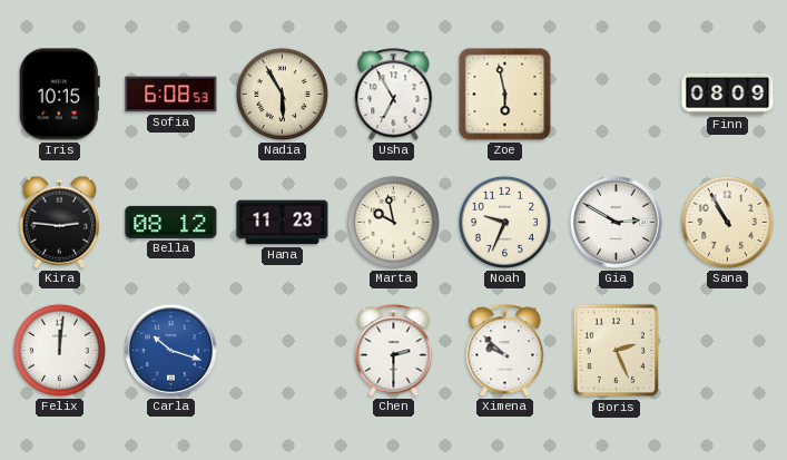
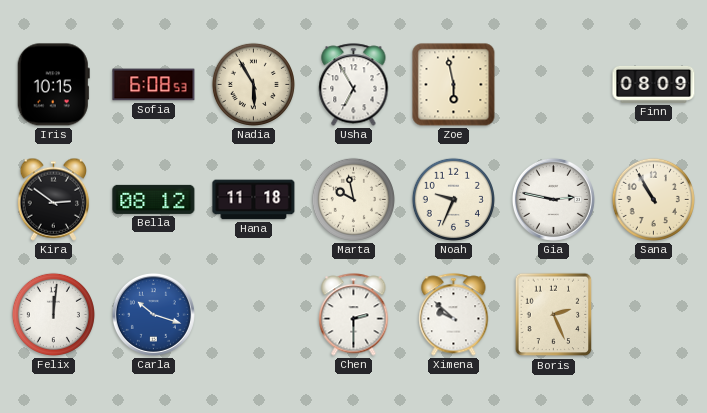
Kira: 2:46 -> 2:51 (54, 199)
Hana: 11:23 -> 11:18 (254, 200)
Gia: 2:50 -> 2:47 (553, 199)
